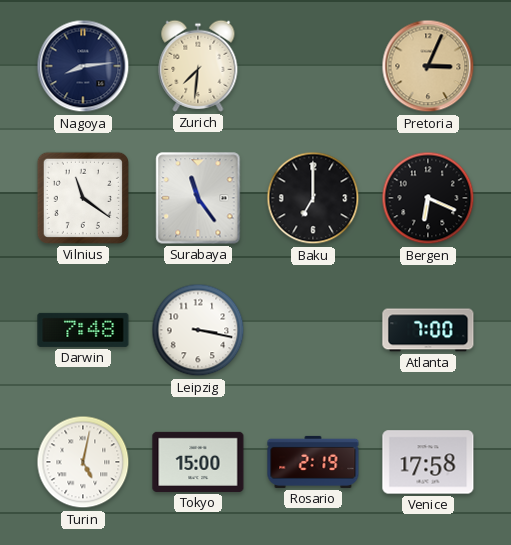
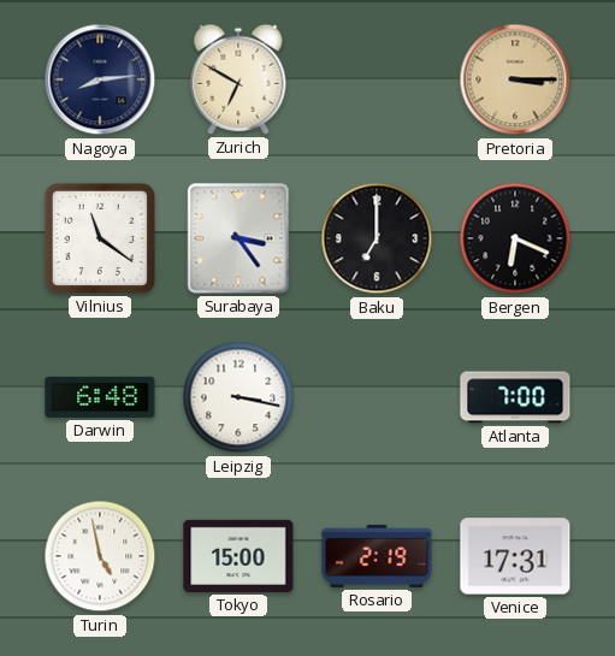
Zurich: 7:31 -> 6:50 (238, 79)
Pretoria: 3:04 -> 3:15 (515, 79)
Surabaya: 11:24 -> 3:24 (238, 238)
Darwin: 7:48 -> 6:48 (100, 397)
Turin: 5:02 -> 4:58 (100, 556)
Venice: 17:58 -> 17:31 (515, 556)
